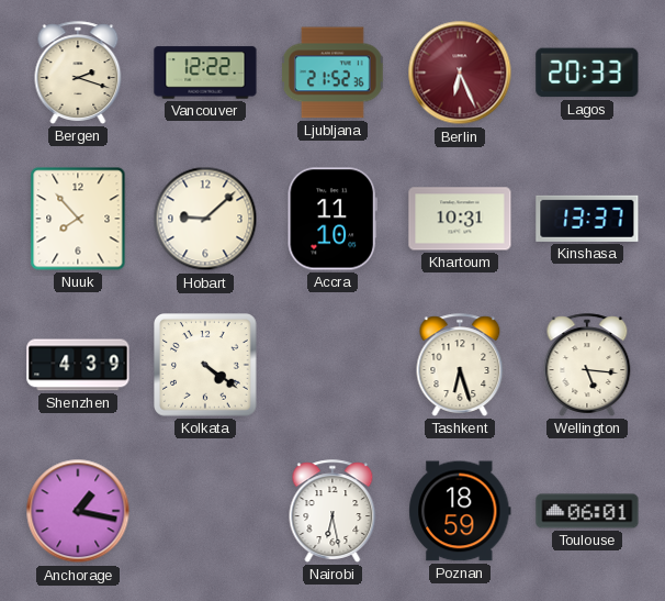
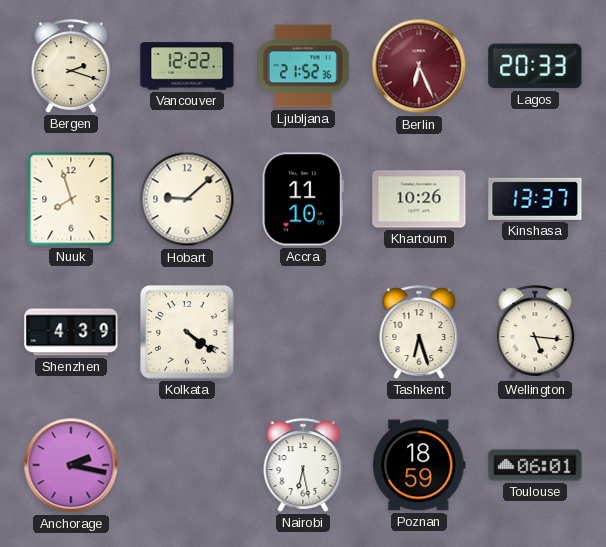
Nuuk: 7:53 -> 7:57 (71, 199)
Khartoum: 10:31 -> 10:26 (419, 199)
Anchorage: 1:17 -> 2:17 (71, 465)
